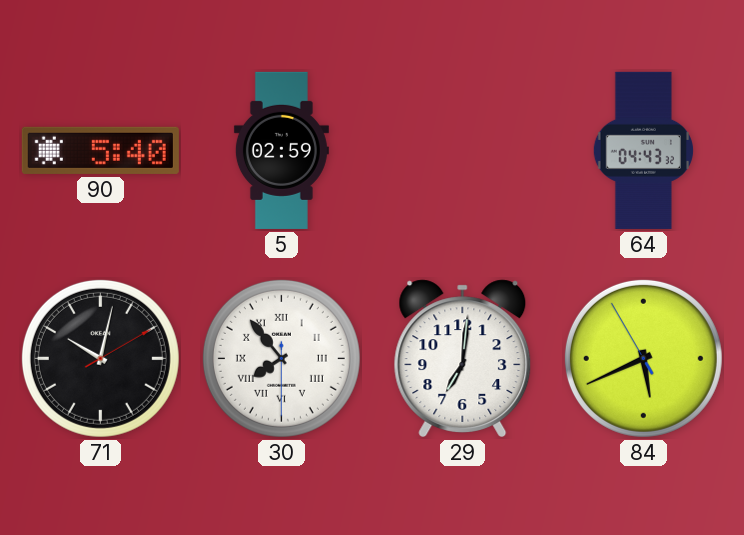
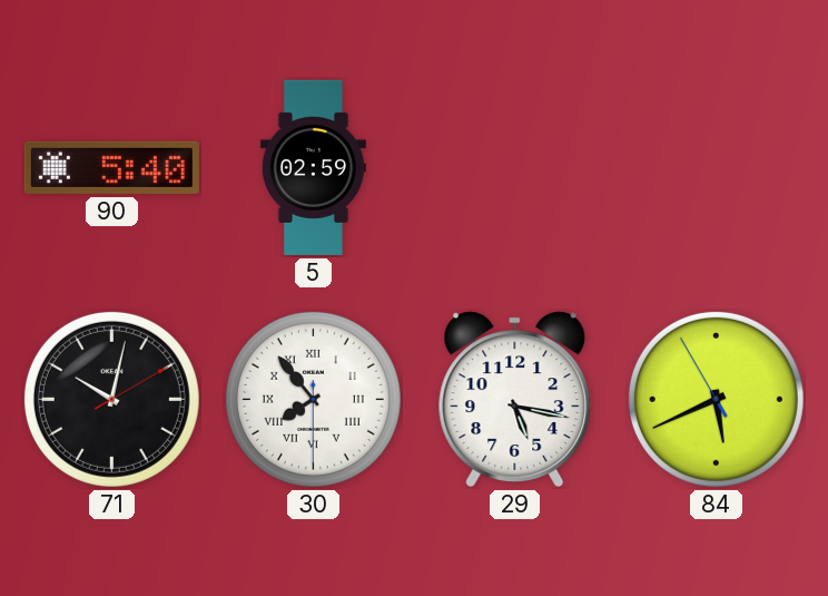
64: 04:43 -> none (643, 150)
29: 7:01 -> 5:17 (515, 399)
